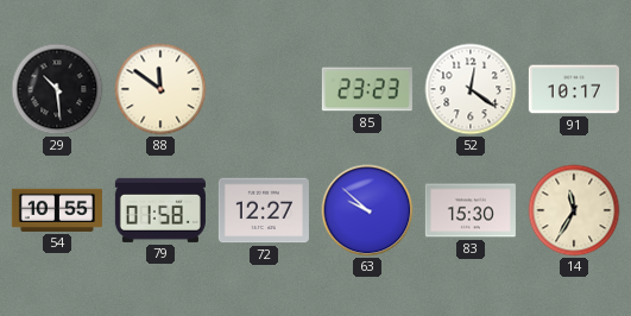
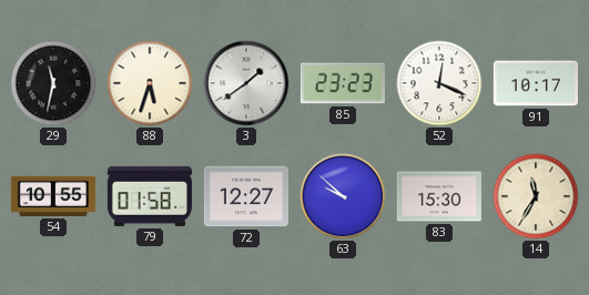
29: 10:29 -> 11:32 (53, 83)
88: 11:51 -> 5:33 (150, 83)
3: none -> 1:39 (246, 83)
52: 12:21 -> 12:19 (439, 83)
